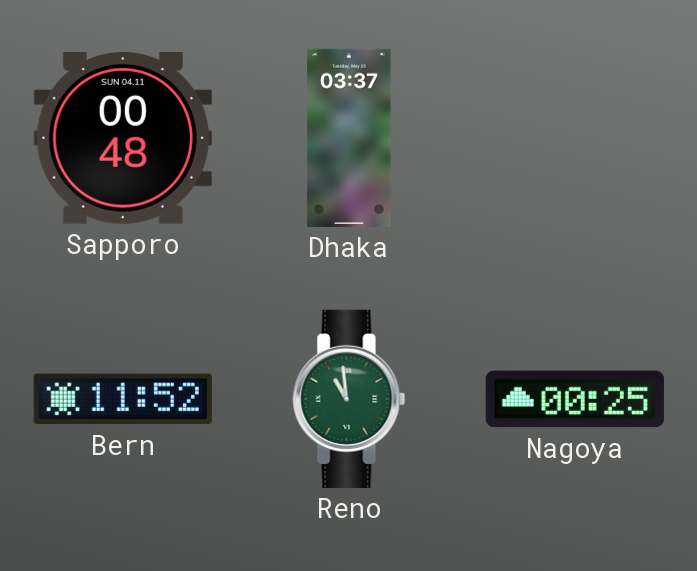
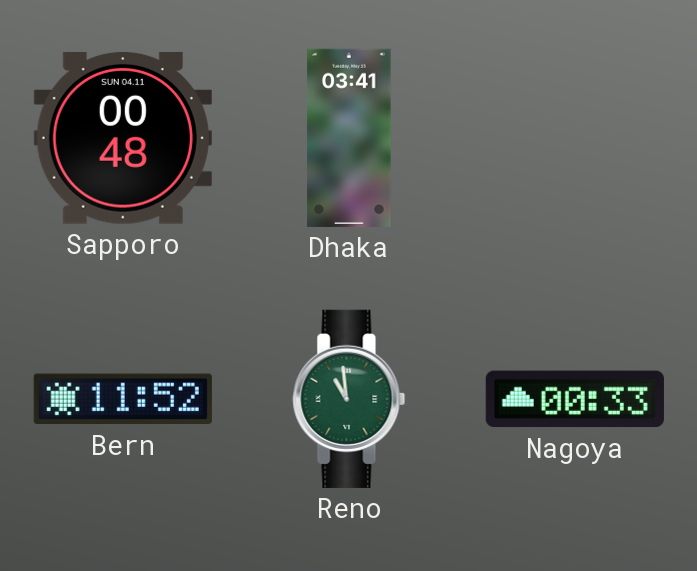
Dhaka: 03:37 -> 03:41 (349, 138)
Nagoya: 00:25 -> 00:33 (575, 399)
